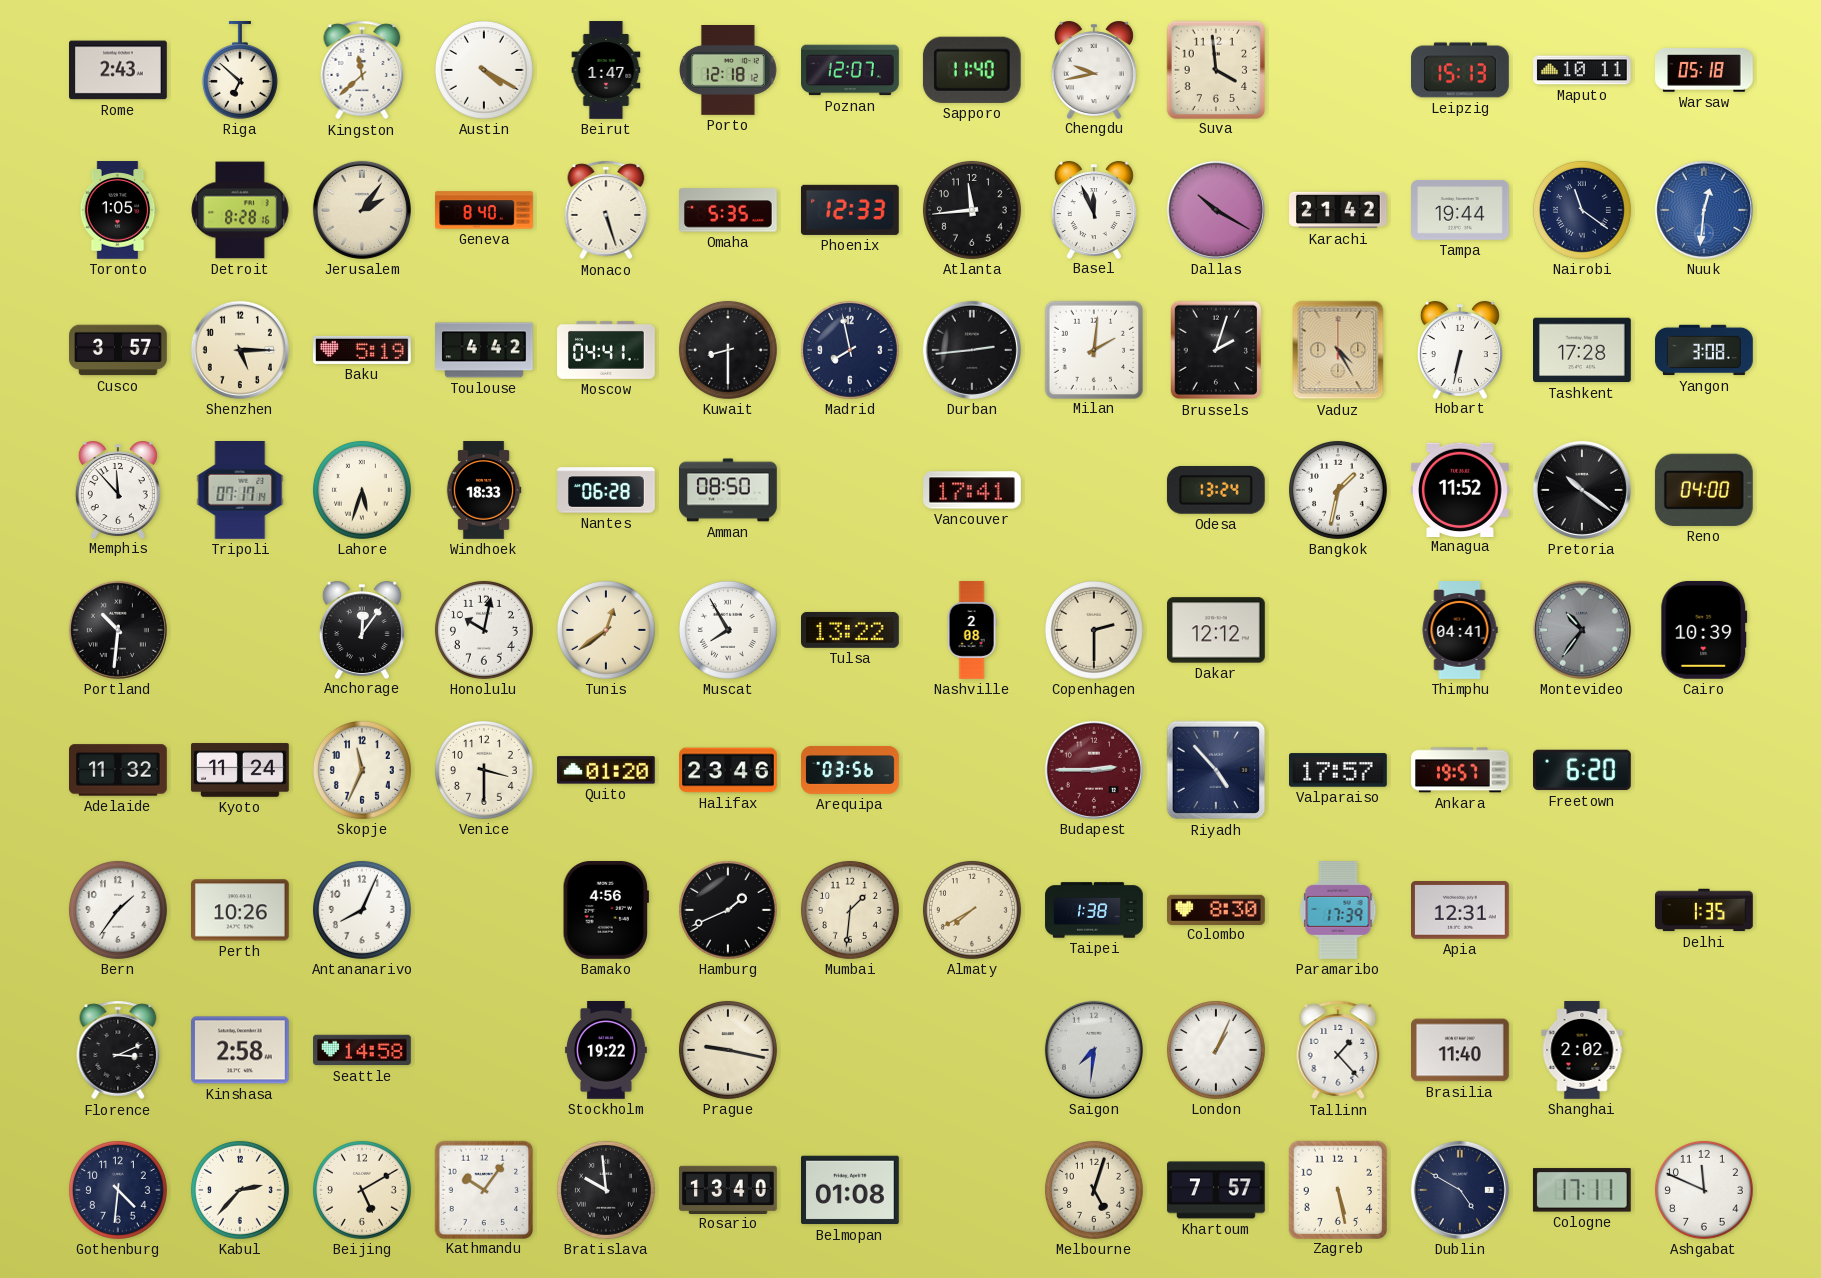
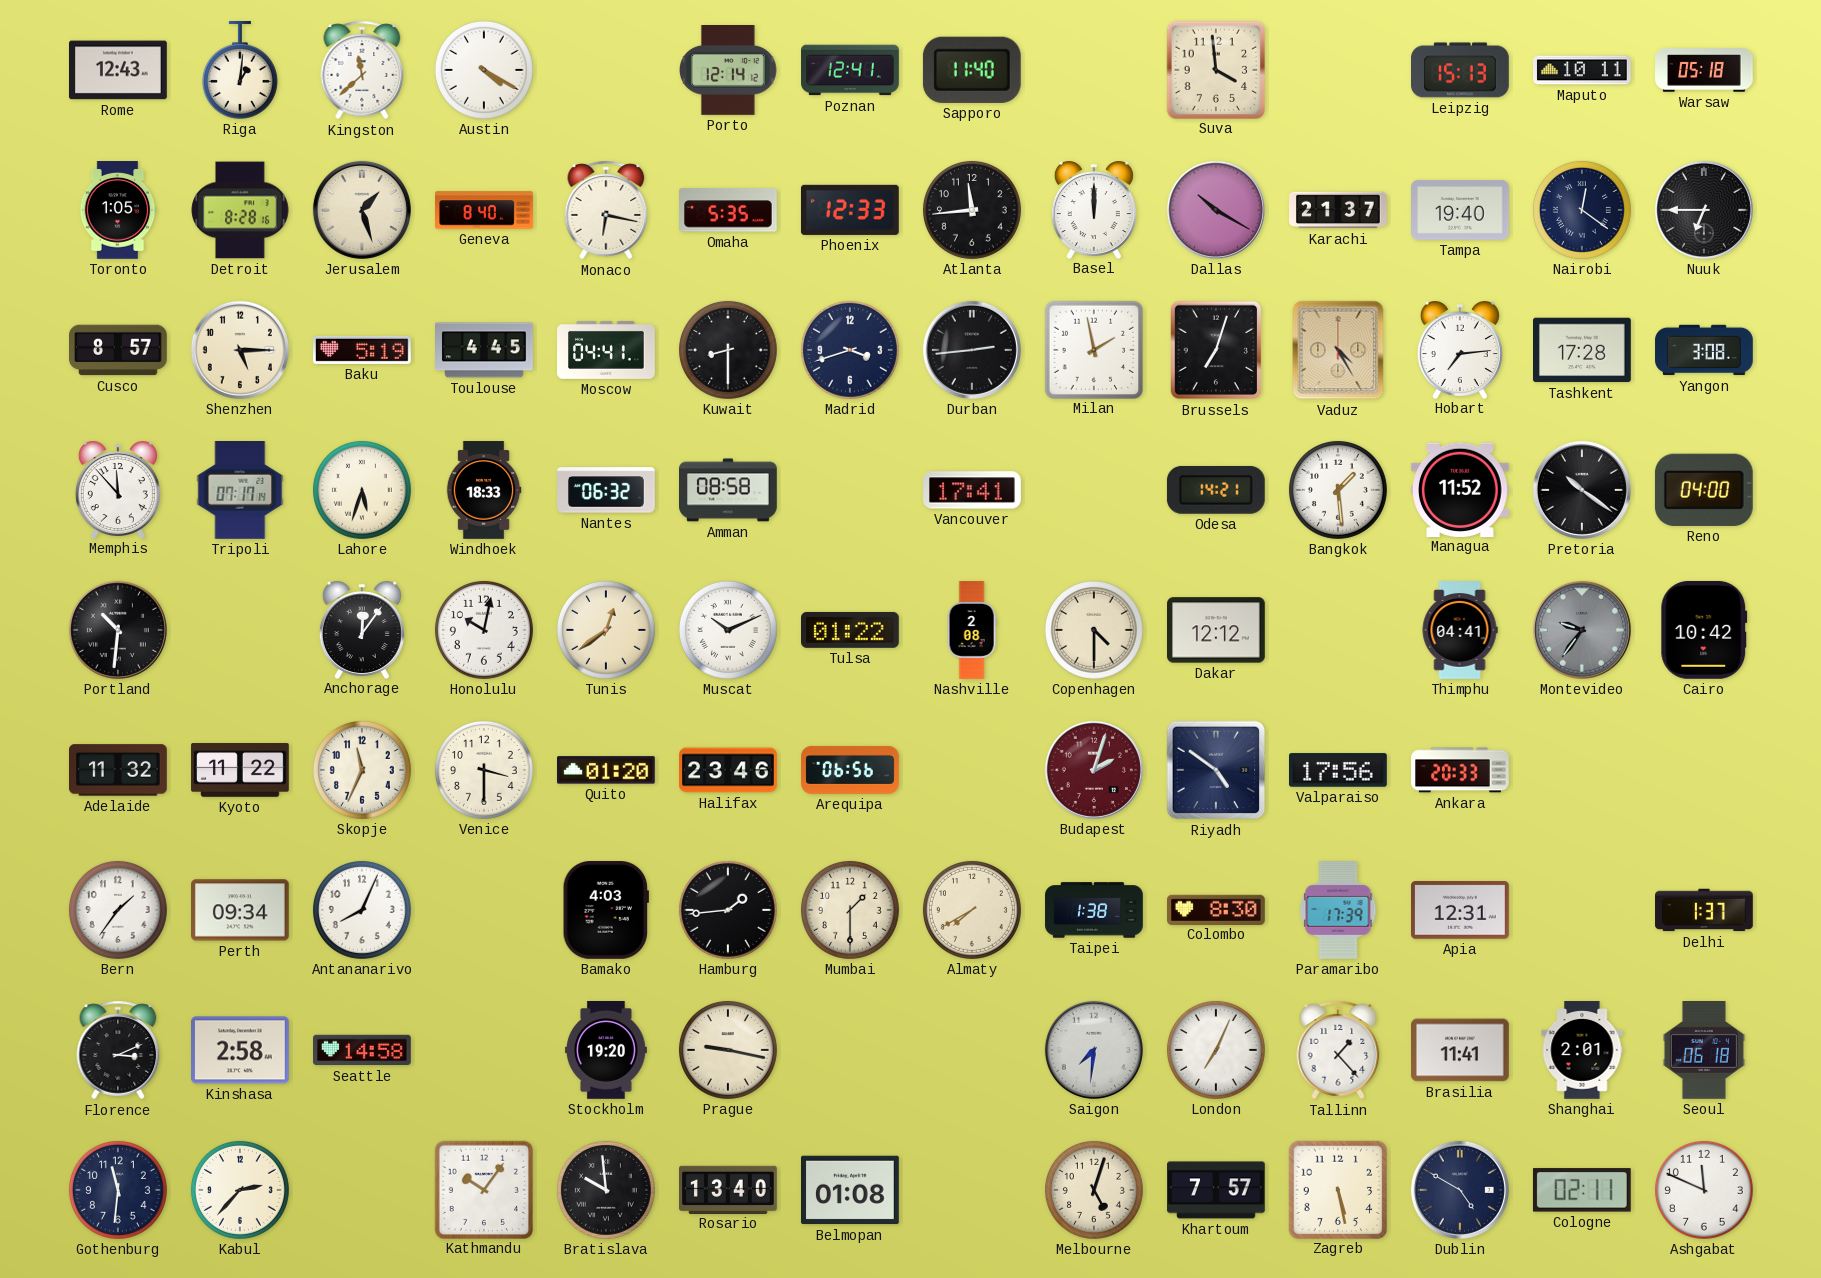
Rome: 2:43 -> 12:43 (119, 70)
Riga: 6:52 -> 1:01 (240, 71)
Beirut: 1:47 -> none (606, 70)
Porto: 12:18 -> 12:14 (729, 71)
Poznan: 12:07 -> 12:41 (850, 70)
Chengdu: 9:43 -> none (1094, 70)
Jerusalem: 2:06 -> 1:27 (362, 210)
Monaco: 5:27 -> 6:17 (606, 210)
Basel: 11:56 -> 12:00 (1094, 210)
Karachi: 21:42 -> 21:37 (1338, 210)
Tampa: 19:44 -> 19:40 (1461, 210)
Nairobi: 11:21 -> 12:21 (1582, 210)
Nuuk: 12:31 -> 6:45 (1704, 210)
Nuuk dial: blue -> black (1704, 210)
Cusco: 3:57 -> 8:57 (118, 350)
Toulouse: 4:42 -> 4:45 (485, 350)
Madrid: 7:58 -> 3:42 (850, 350)
Milan: 2:01 -> 1:58 (1093, 349)
Brussels: 2:03 -> 7:03 (1215, 350)
Hobart: 6:32 -> 7:14 (1460, 350)
Nantes: 06:28 -> 06:32 (606, 490)
Amman: 08:50 -> 08:58 (729, 490)
Odesa: 13:24 -> 14:21 (1216, 490)
Bangkok: 1:32 -> 1:29 (1338, 490)
Muscat: 7:55 -> 10:11 (728, 630)
Tulsa: 13:22 -> 01:22 (851, 630)
Copenhagen: 2:30 -> 4:30 (1094, 630)
Montevideo: 10:36 -> 9:36 (1582, 630)
Cairo: 10:39 -> 10:42 (1704, 630)
Kyoto: 11:24 -> 11:22 (240, 770)
Arequipa: 03:56 -> 06:56 (850, 770)
Budapest: 2:45 -> 2:03 (1094, 770)
Riyadh: 4:53 -> 4:51 (1216, 770)
Valparaiso: 17:57 -> 17:56 (1339, 770)
Ankara: 19:57 -> 20:33 (1460, 770)
Freetown: 6:20 -> none (1583, 770)
Perth: 10:26 -> 09:34 (241, 910)
Bamako: 4:56 -> 4:03 (606, 911)
Hamburg: 1:41 -> 1:44 (728, 910)
Mumbai: 1:31 -> 1:30 (850, 910)
Delhi: 1:35 -> 1:37 (1704, 910)
Stockholm: 19:22 -> 19:20 (606, 1050)
London: 1:04 -> 7:04 (1216, 1050)
Brasilia: 11:40 -> 11:41 (1461, 1050)
Shanghai: 2:02 -> 2:01 (1582, 1050)
Seoul: none -> 06:18 (1704, 1051)
Gothenburg: 4:31 -> 11:31 (118, 1190)
Beijing: 5:10 -> none (362, 1190)
Cologne: 17:11 -> 02:11 (1582, 1190)
